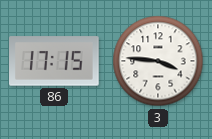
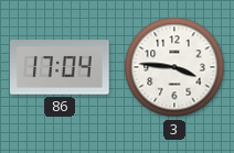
86: 17:15 -> 17:04 (60, 67)
